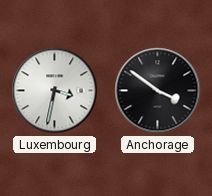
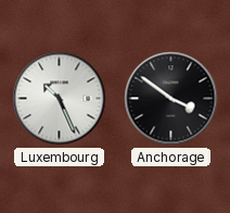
Luxembourg: 3:32 -> 10:26 (60, 99)
